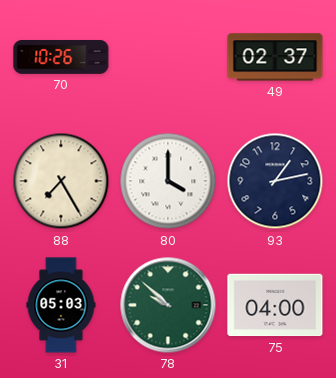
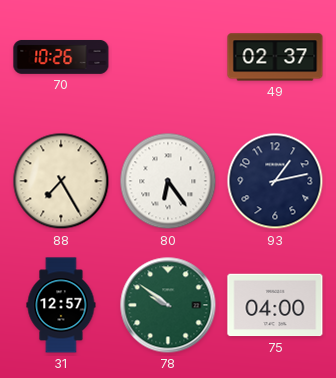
80: 4:00 -> 6:24 (168, 181)
31: 05:03 -> 12:57 (61, 305)
78: 9:52 -> 9:51 (168, 305)
